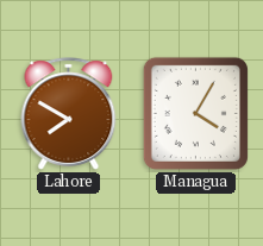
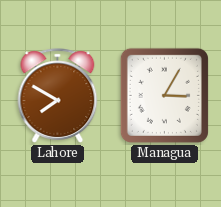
Managua: 4:05 -> 3:05 (164, 95)
